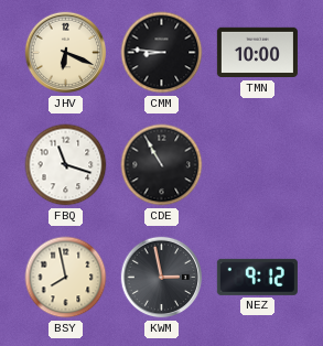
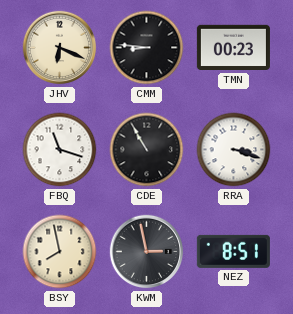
TMN: 10:00 -> 00:23 (233, 48)
RRA: none -> 3:18 (234, 150)
NEZ: 9:12 -> 8:51 (233, 251)
